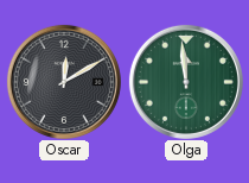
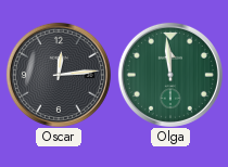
Oscar: 12:10 -> 12:14 (59, 75)
